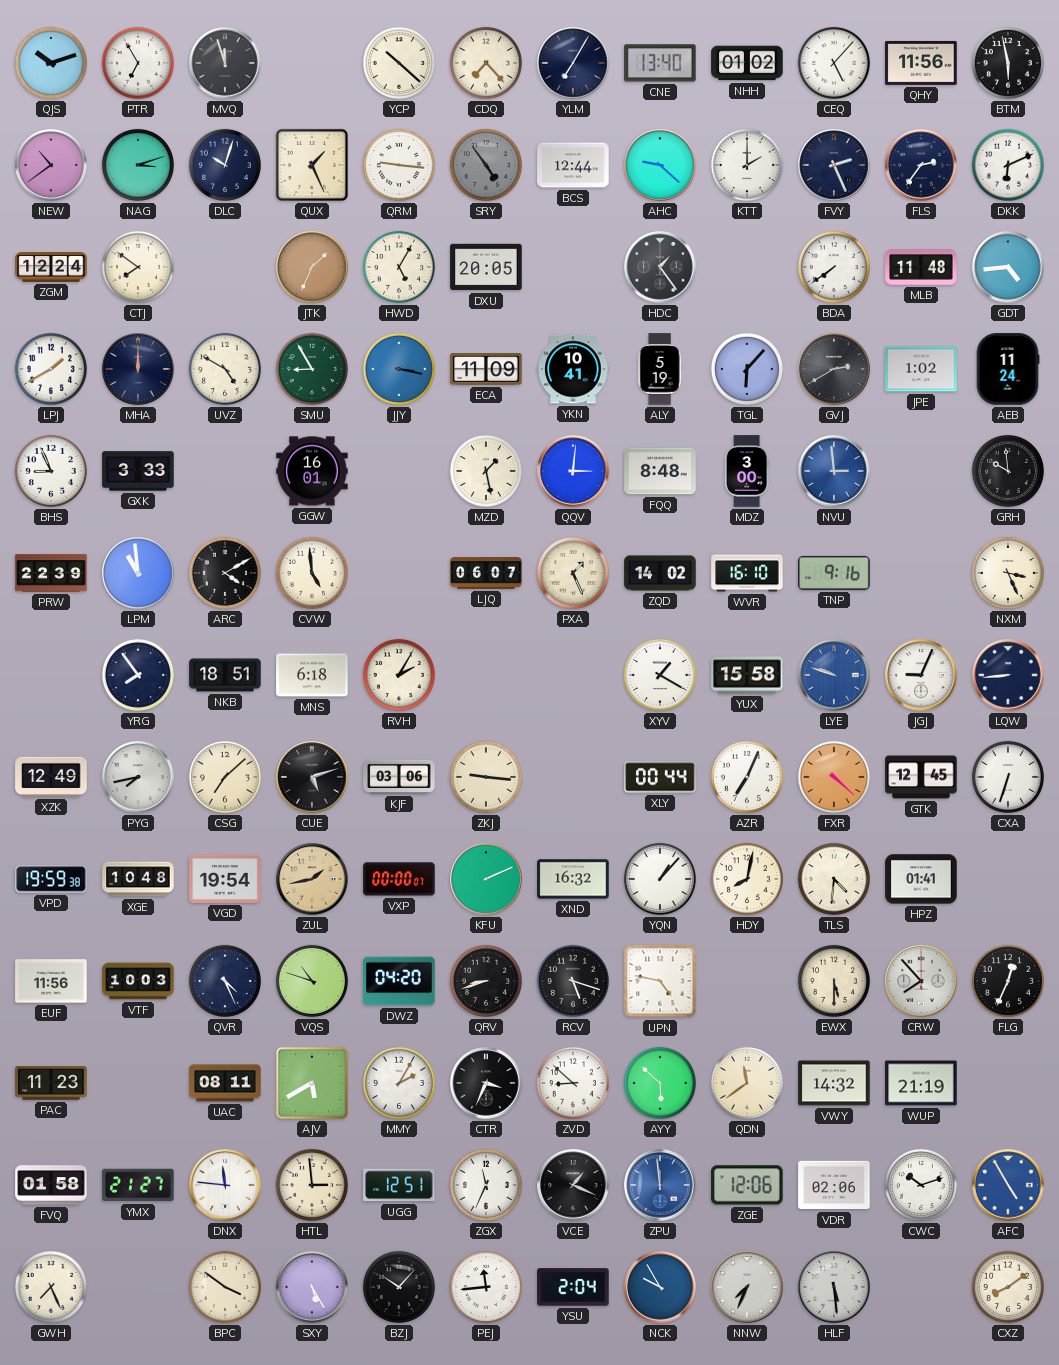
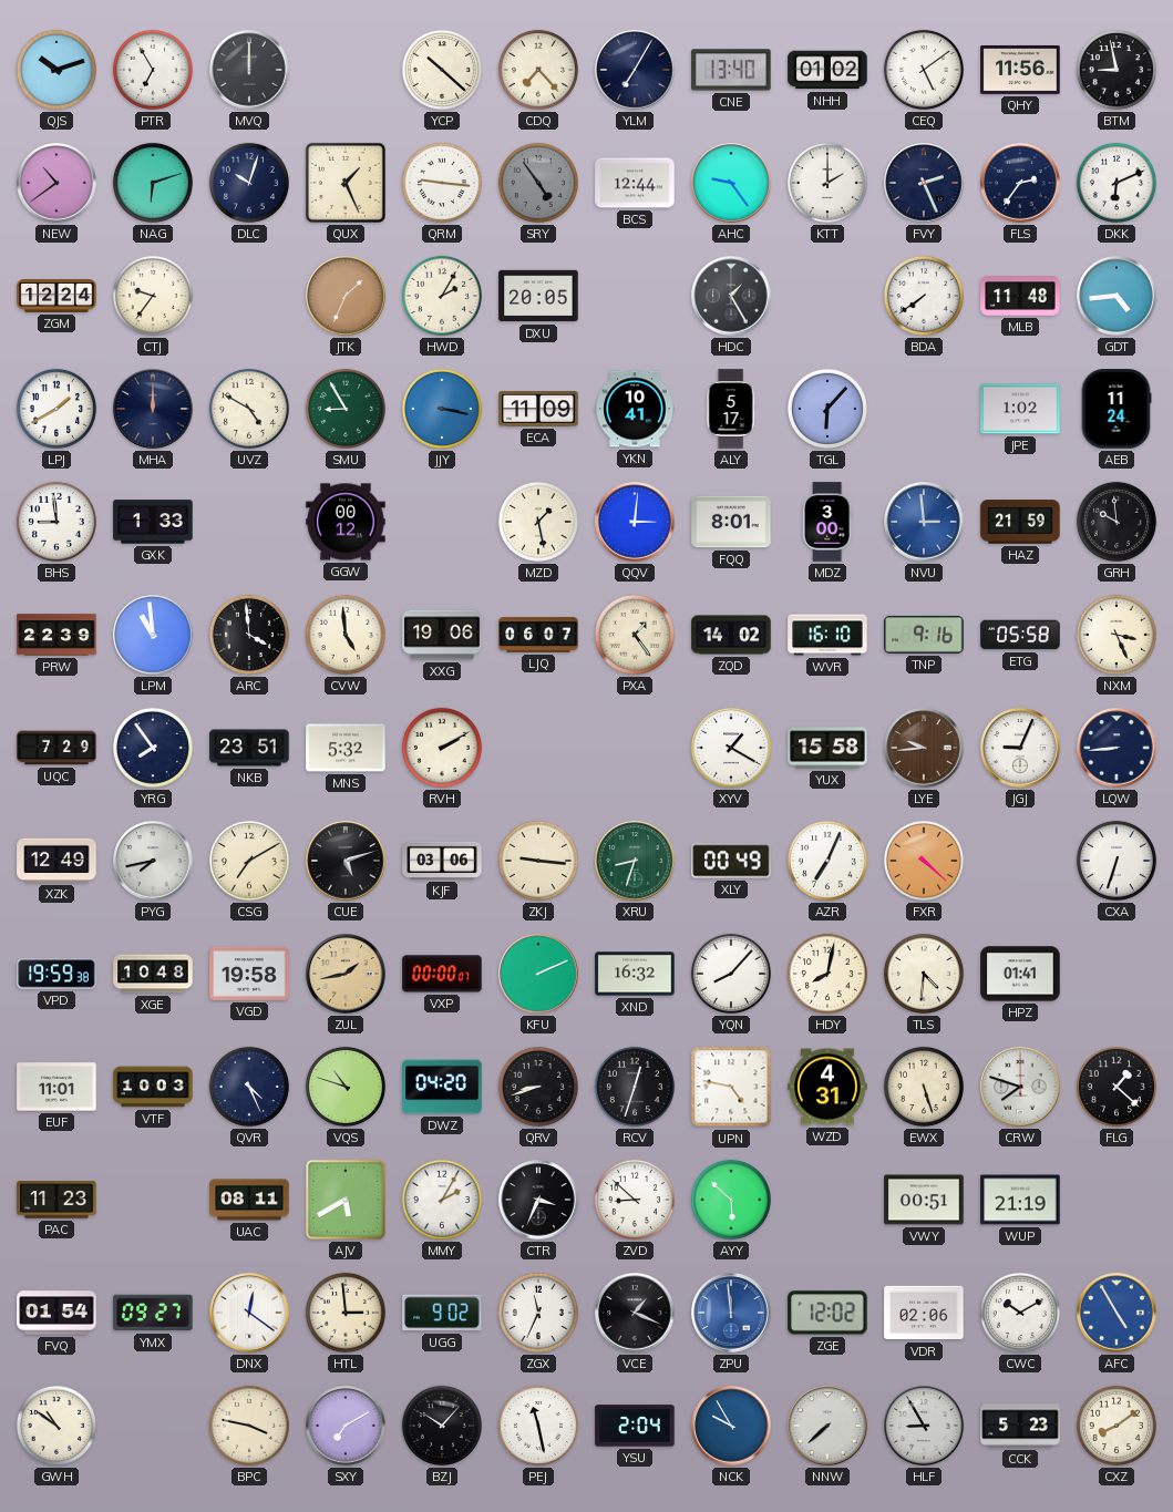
MVQ: 11:57 -> 12:00 (249, 70)
CEQ: 5:07 -> 5:09 (924, 70)
BTM: 5:58 -> 8:58 (1117, 70)
NAG: 3:12 -> 6:12 (153, 183)
AHC: 9:22 -> 9:24 (731, 183)
CTJ: 7:51 -> 9:36 (153, 296)
HWD: 5:05 -> 2:05 (442, 296)
HDC: 1:24 -> 1:25 (731, 296)
ALY: 5:19 -> 5:17 (731, 409)
GVJ: 2:40 -> none (834, 369)
BHS: 8:56 -> 8:59 (56, 522)
GXK: 3:33 -> 1:33 (153, 522)
GGW: 16:01 -> 00:12 (346, 522)
FQQ: 8:48 -> 8:01 (731, 522)
HAZ: none -> 21:59 (1020, 522)
ARC: 4:10 -> 3:59 (249, 635)
XXG: none -> 19:06 (442, 635)
PXA: 1:26 -> 1:24 (635, 635)
ETG: none -> 05:58 (1020, 635)
UQC: none -> 7:29 (56, 748)
NKB: 18:51 -> 23:51 (249, 748)
MNS: 6:18 -> 5:32 (346, 748)
RVH: 2:05 -> 2:10 (442, 748)
LYE: 9:48 -> 9:44 (924, 748)
LYE dial: blue -> brown (924, 748)
CSG: 7:08 -> 7:10 (249, 861)
XRU: none -> 8:33 (635, 861)
XLY: 00:44 -> 00:49 (731, 861)
GTK: 12:45 -> none (921, 777)
VGD: 19:54 -> 19:58 (249, 974)
YQN: 1:07 -> 8:07 (731, 974)
EUF: 11:56 -> 11:01 (56, 1087)
RCV: 5:18 -> 12:33 (635, 1087)
WZD: none -> 4:31 (827, 1087)
EWX: 5:30 -> 5:27 (924, 1087)
CRW: 7:53 -> 7:48 (1020, 1087)
FLG: 12:34 -> 1:22 (1117, 1087)
QDN: 11:39 -> none (747, 1083)
VWY: 14:32 -> 00:51 (924, 1200)
FVQ: 01:58 -> 01:54 (56, 1313)
YMX: 21:27 -> 09:27 (153, 1313)
DNX: 11:46 -> 12:21 (249, 1313)
UGG: 12:51 -> 9:02 (442, 1313)
ZGE: 12:06 -> 12:02 (827, 1313)
CWC: 10:12 -> 10:10 (1020, 1313)
GWH: 7:26 -> 10:51 (56, 1426)
BPC: 3:51 -> 3:47 (249, 1426)
SXY: 5:25 -> 7:10 (346, 1426)
PEJ: 11:44 -> 11:28 (538, 1426)
NNW: 7:34 -> 7:38 (827, 1426)
HLF: 5:29 -> 8:55 (924, 1426)
CCK: none -> 5:23 (1020, 1426)
